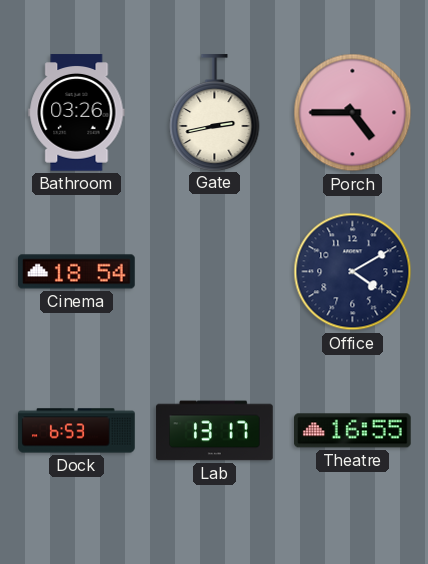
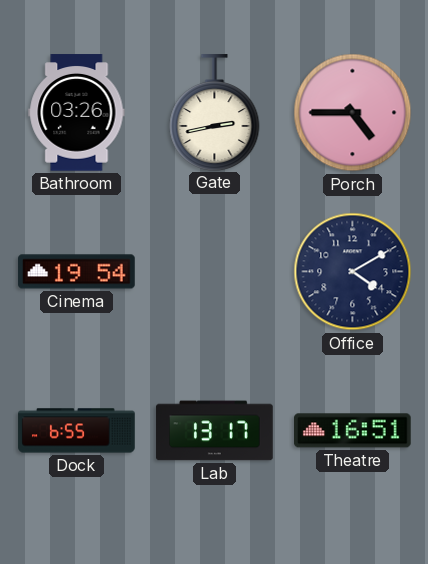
Cinema: 18:54 -> 19:54 (77, 272)
Dock: 6:53 -> 6:55 (77, 431)
Theatre: 16:55 -> 16:51 (353, 431)
